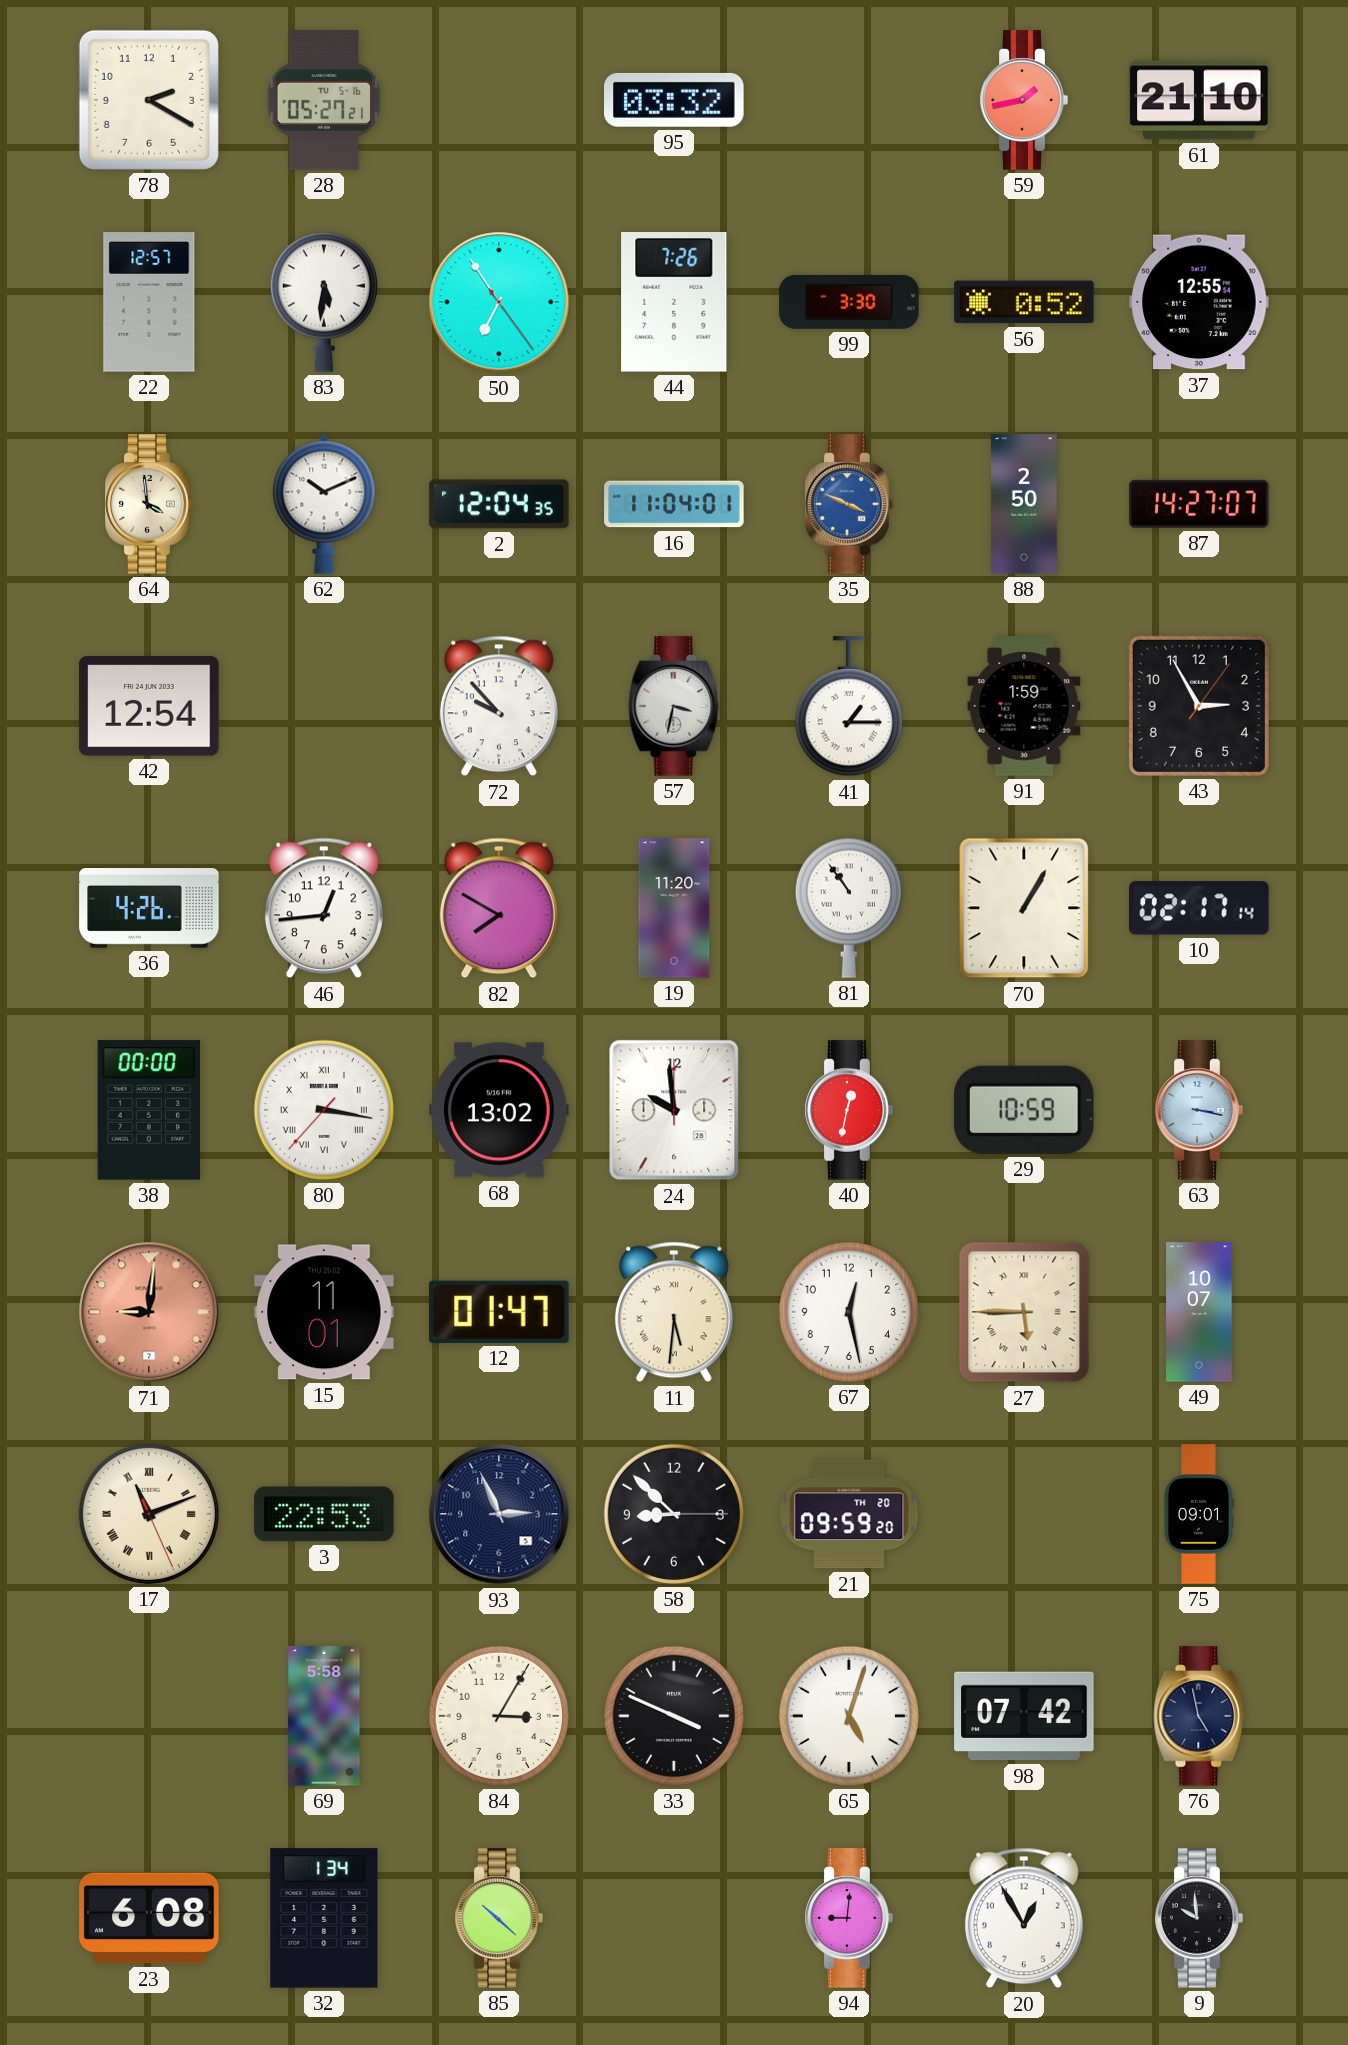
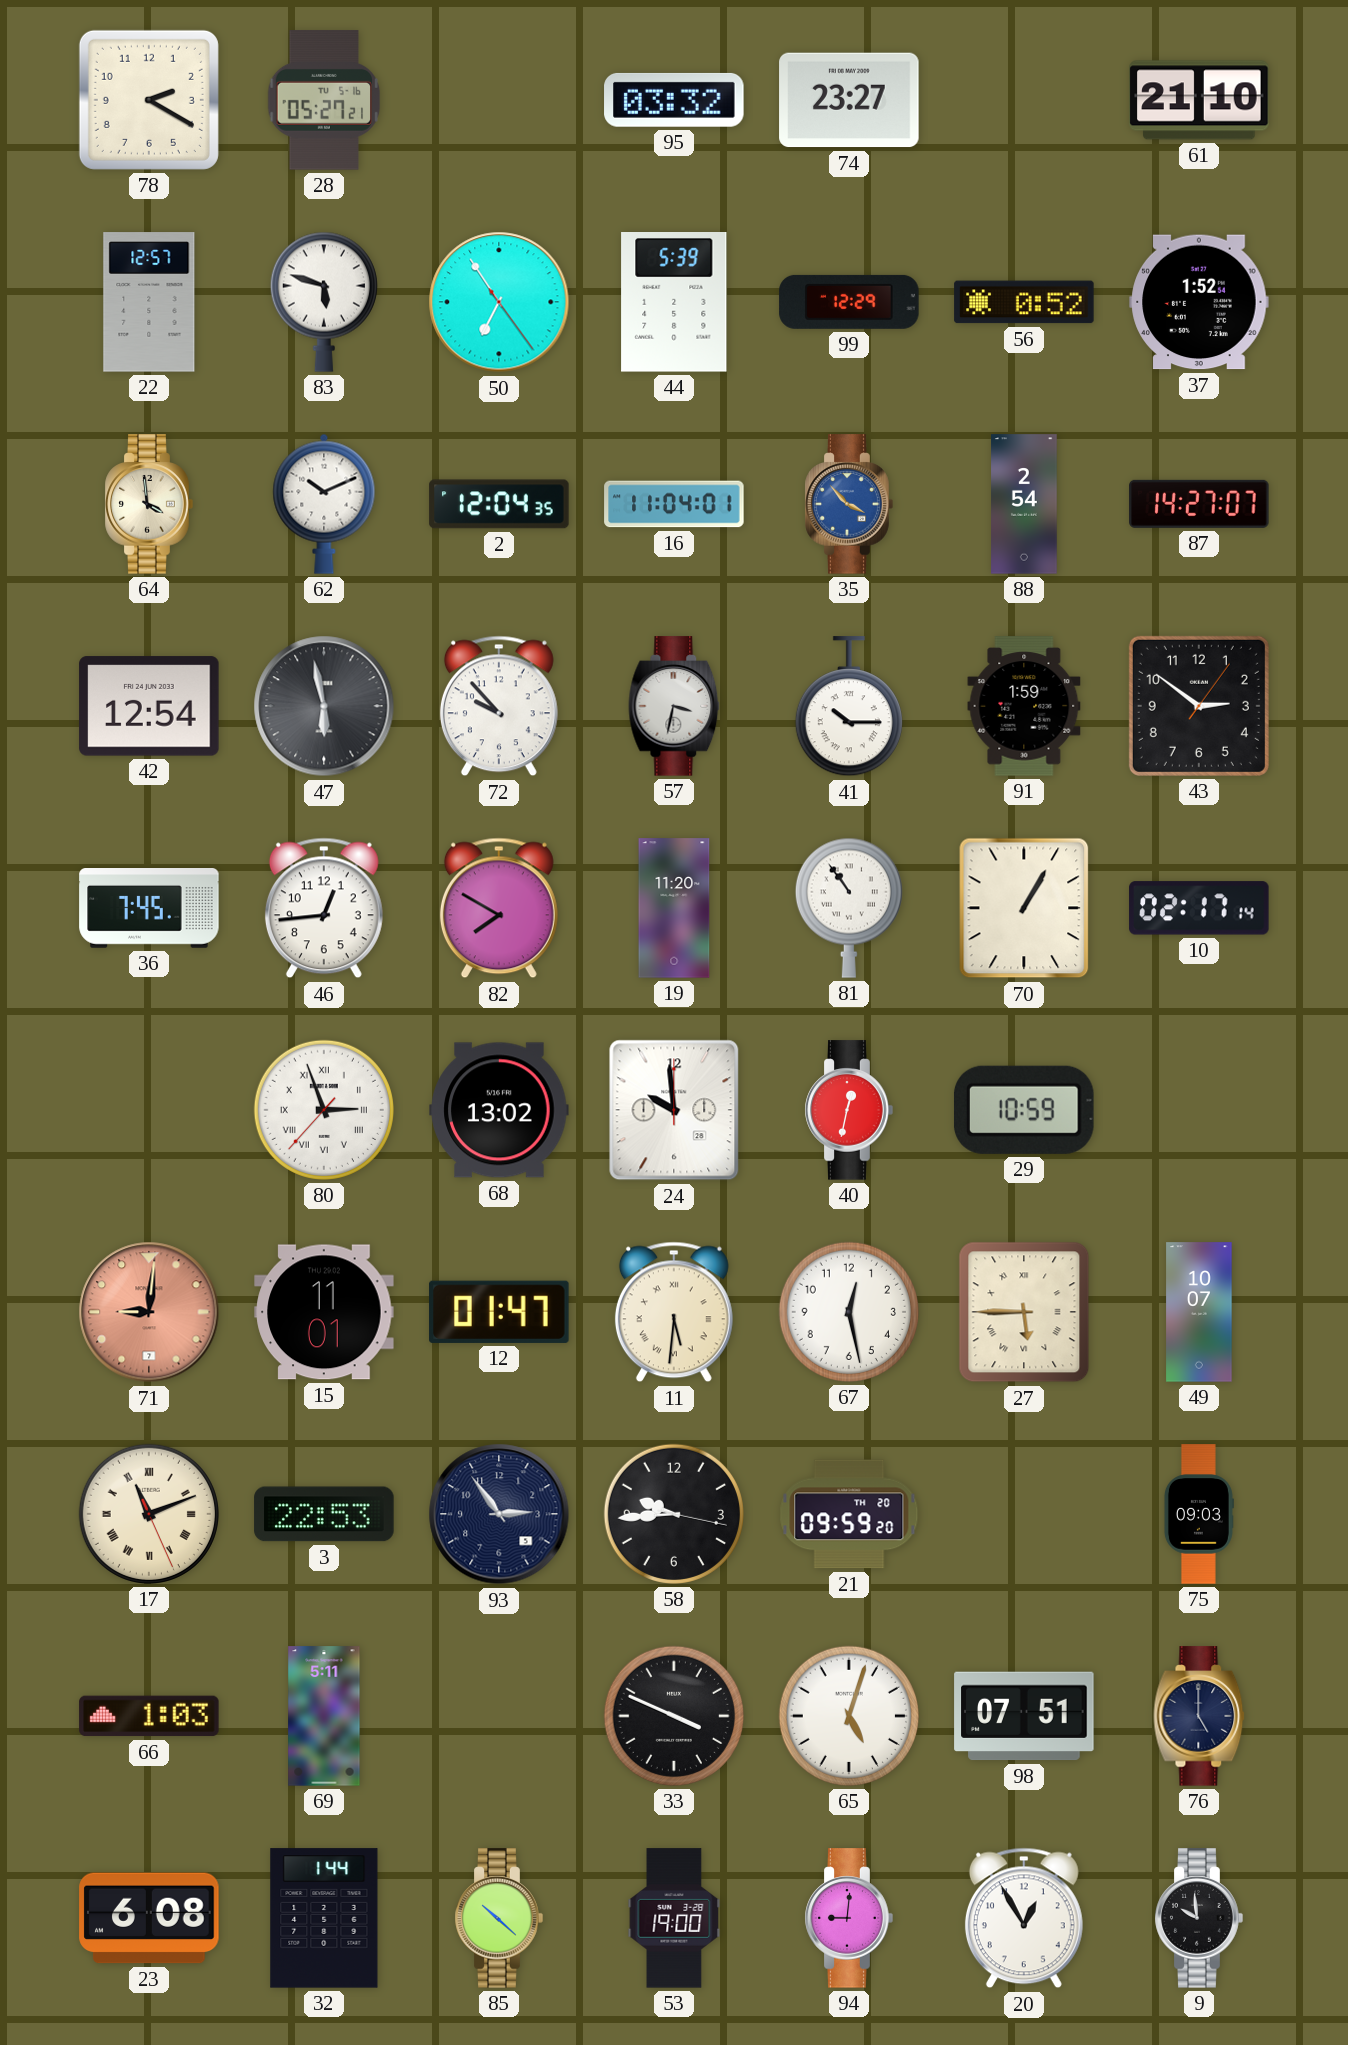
74: none -> 23:27 (849, 100)
59: 1:43 -> none (1024, 100)
83: 5:31 -> 5:48 (324, 302)
44: 7:26 -> 5:39 (674, 302)
99: 3:30 -> 12:29 (849, 302)
37: 12:55 -> 1:52 (1199, 302)
35: 3:49 -> 3:53 (849, 504)
88: 2:50 -> 2:54 (1024, 504)
47: none -> 5:58 (324, 706)
41: 1:15 -> 10:15 (849, 707)
43: 2:55 -> 2:51 (1199, 706)
36: 4:26 -> 7:45 (149, 908)
38: 00:00 -> none (148, 1110)
80: 3:16 -> 2:56 (324, 1110)
63: 3:17 -> none (1199, 1110)
93: 2:56 -> 2:54 (499, 1514)
58: 8:52 -> 9:44 (674, 1514)
75: 09:01 -> 09:03 (1198, 1514)
66: none -> 1:03 (149, 1716)
69: 5:58 -> 5:11 (324, 1716)
84: 3:05 -> none (499, 1716)
98: 07:42 -> 07:51 (1024, 1716)
76: 4:58 -> 5:00 (1199, 1716)
32: 1:34 -> 1:44 (324, 1918)
53: none -> 19:00 (674, 1918)
